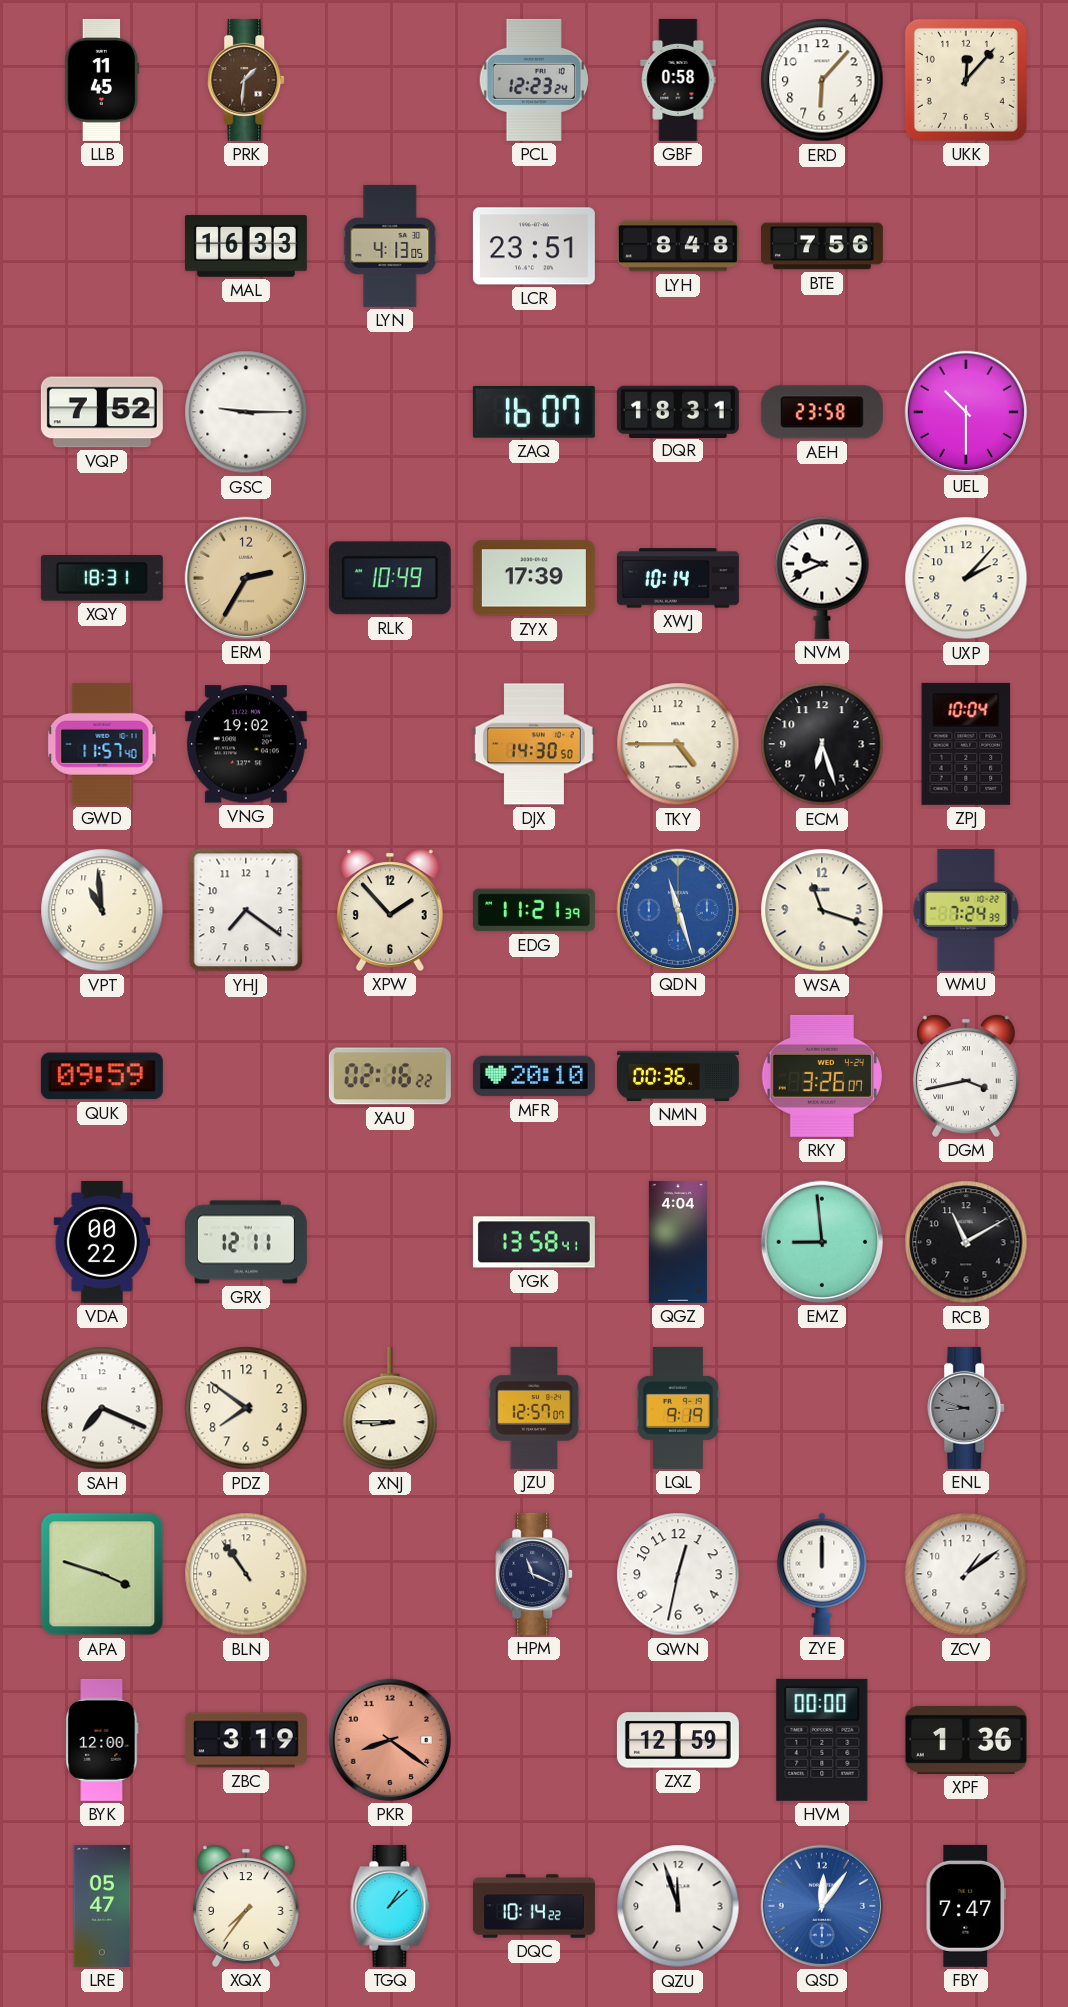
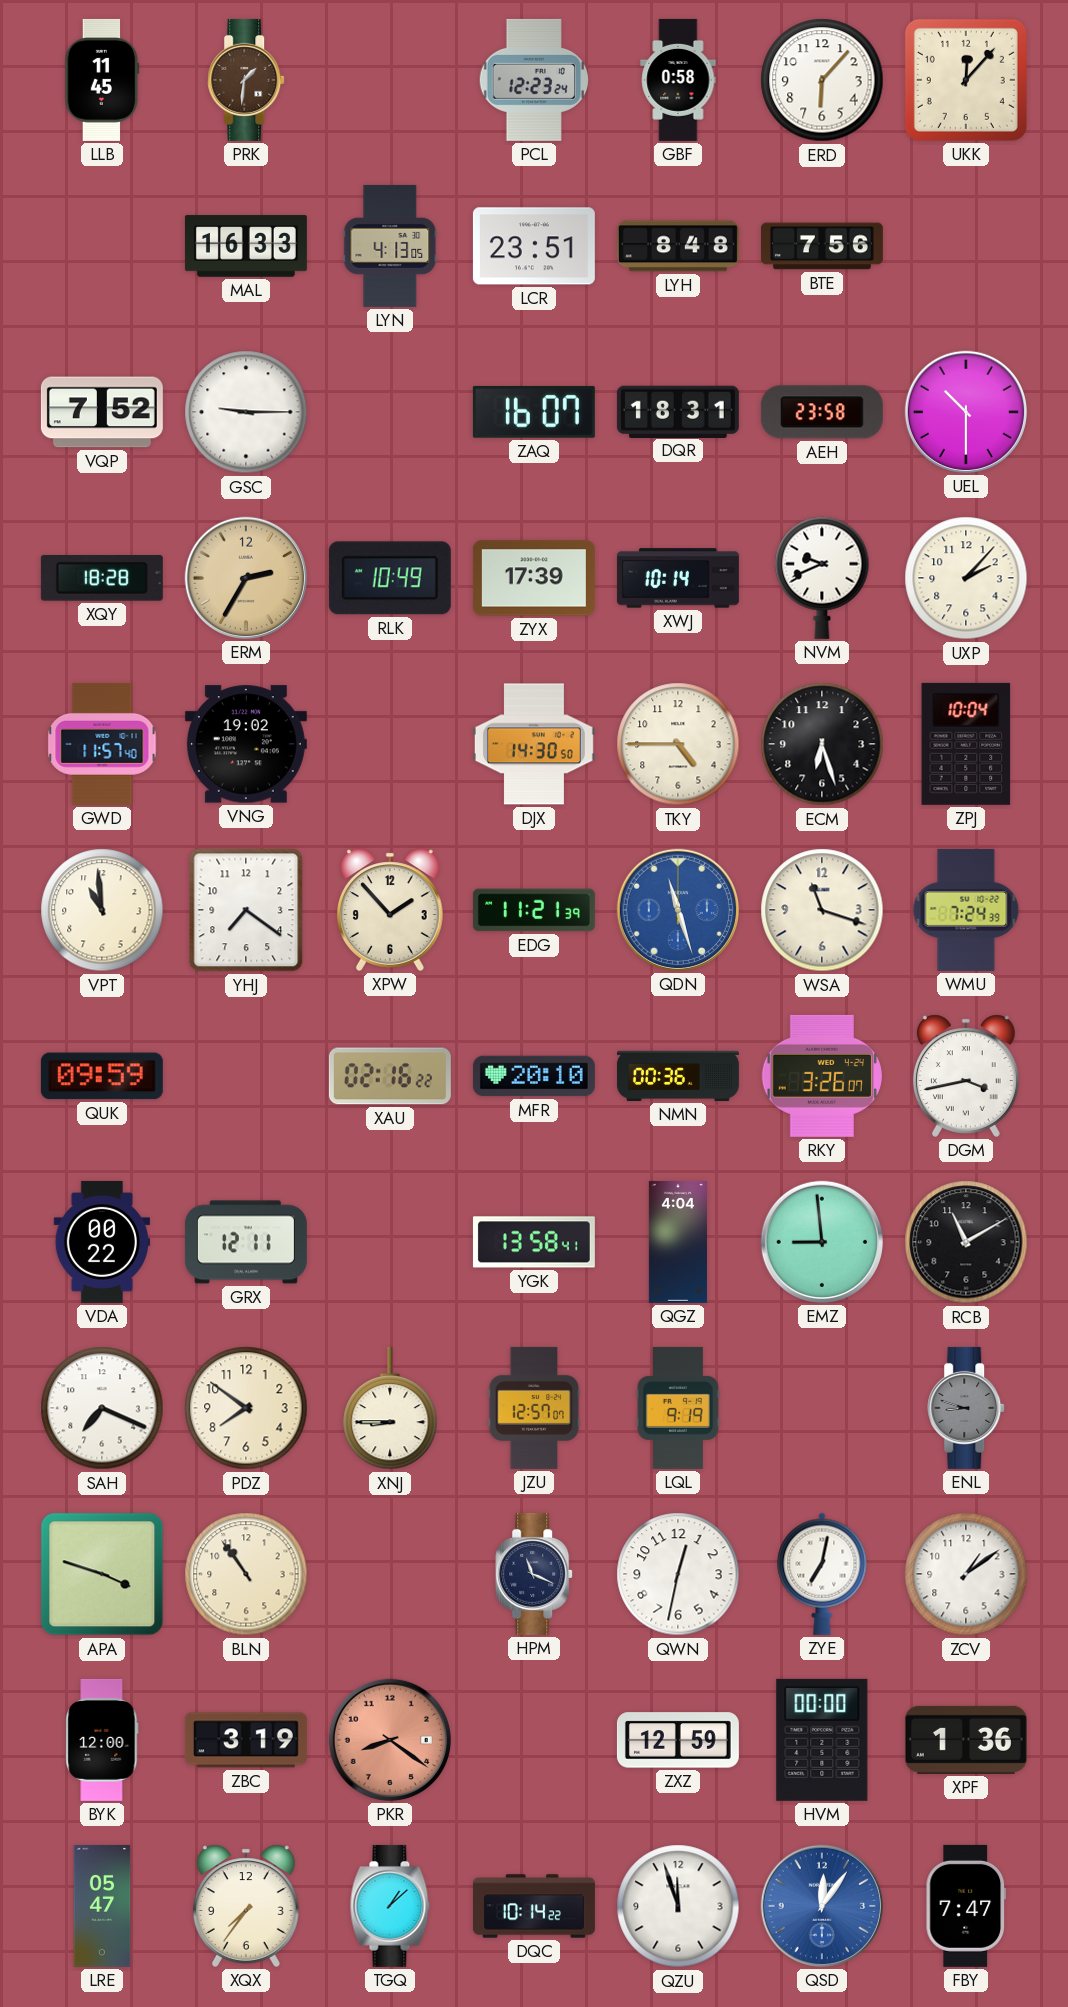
XQY: 18:31 -> 18:28 (102, 579)
ZYE: 12:00 -> 7:02 (822, 1574)
